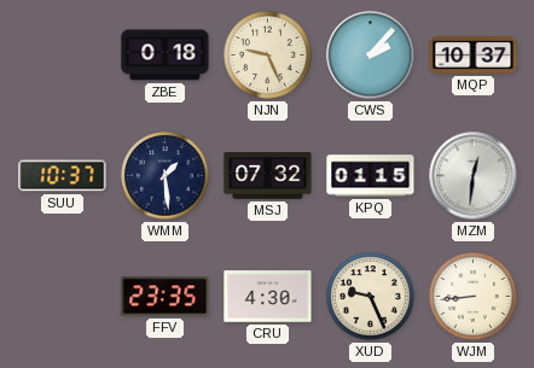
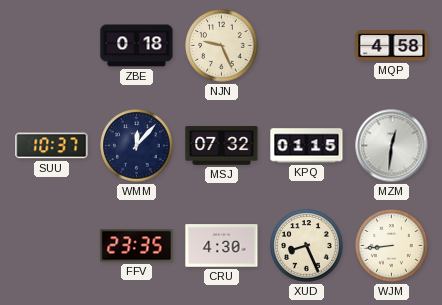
CWS: 2:07 -> none (371, 56)
MQP: 10:37 -> 4:58 (392, 46)
WMM: 1:29 -> 12:07 (137, 146)
XUD: 9:26 -> 8:26 (307, 246)
